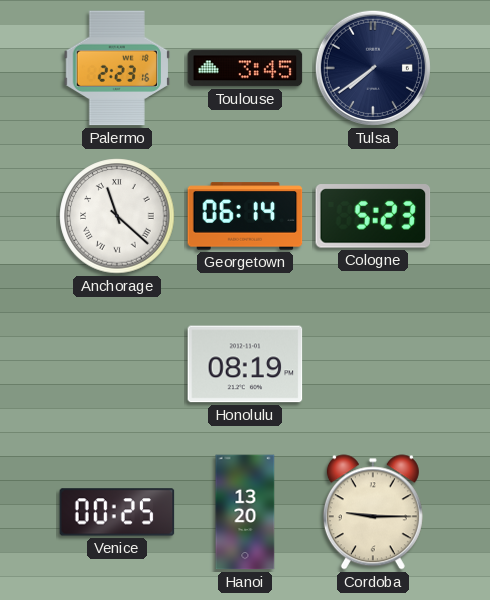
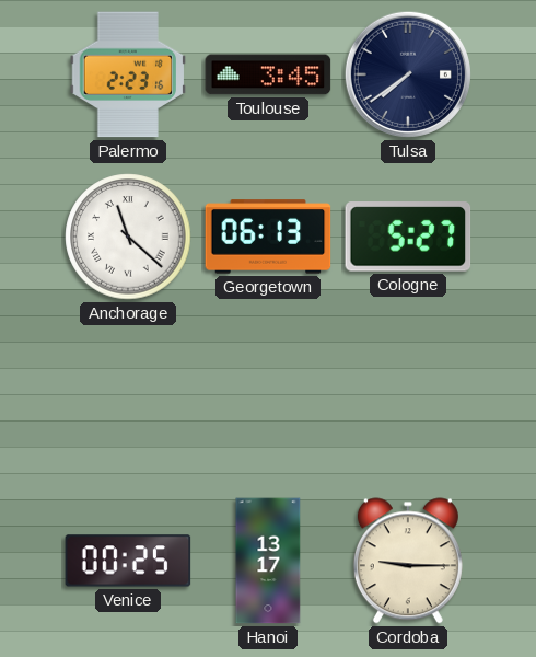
Georgetown: 06:14 -> 06:13 (268, 237)
Cologne: 5:23 -> 5:27 (408, 237)
Honolulu: 08:19 -> none (245, 364)
Hanoi: 13:20 -> 13:17 (268, 561)
